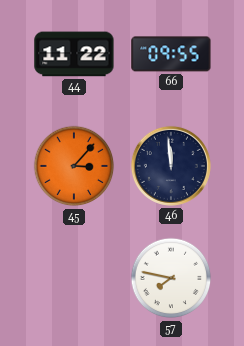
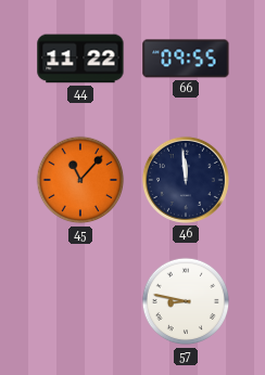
45: 3:07 -> 11:07 (80, 180)
57: 7:47 -> 8:47 (186, 301)
